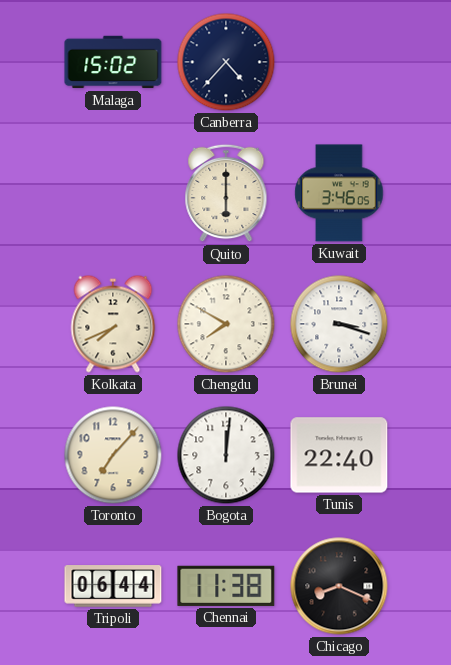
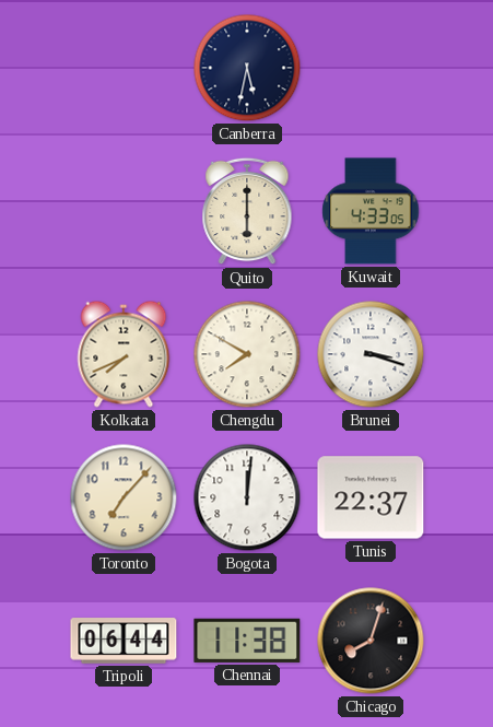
Malaga: 15:02 -> none (113, 62)
Canberra: 4:37 -> 5:32 (247, 68)
Kuwait: 3:46 -> 4:33 (371, 211)
Tunis: 22:40 -> 22:37 (371, 497)
Chicago: 8:19 -> 8:03 (371, 641)
